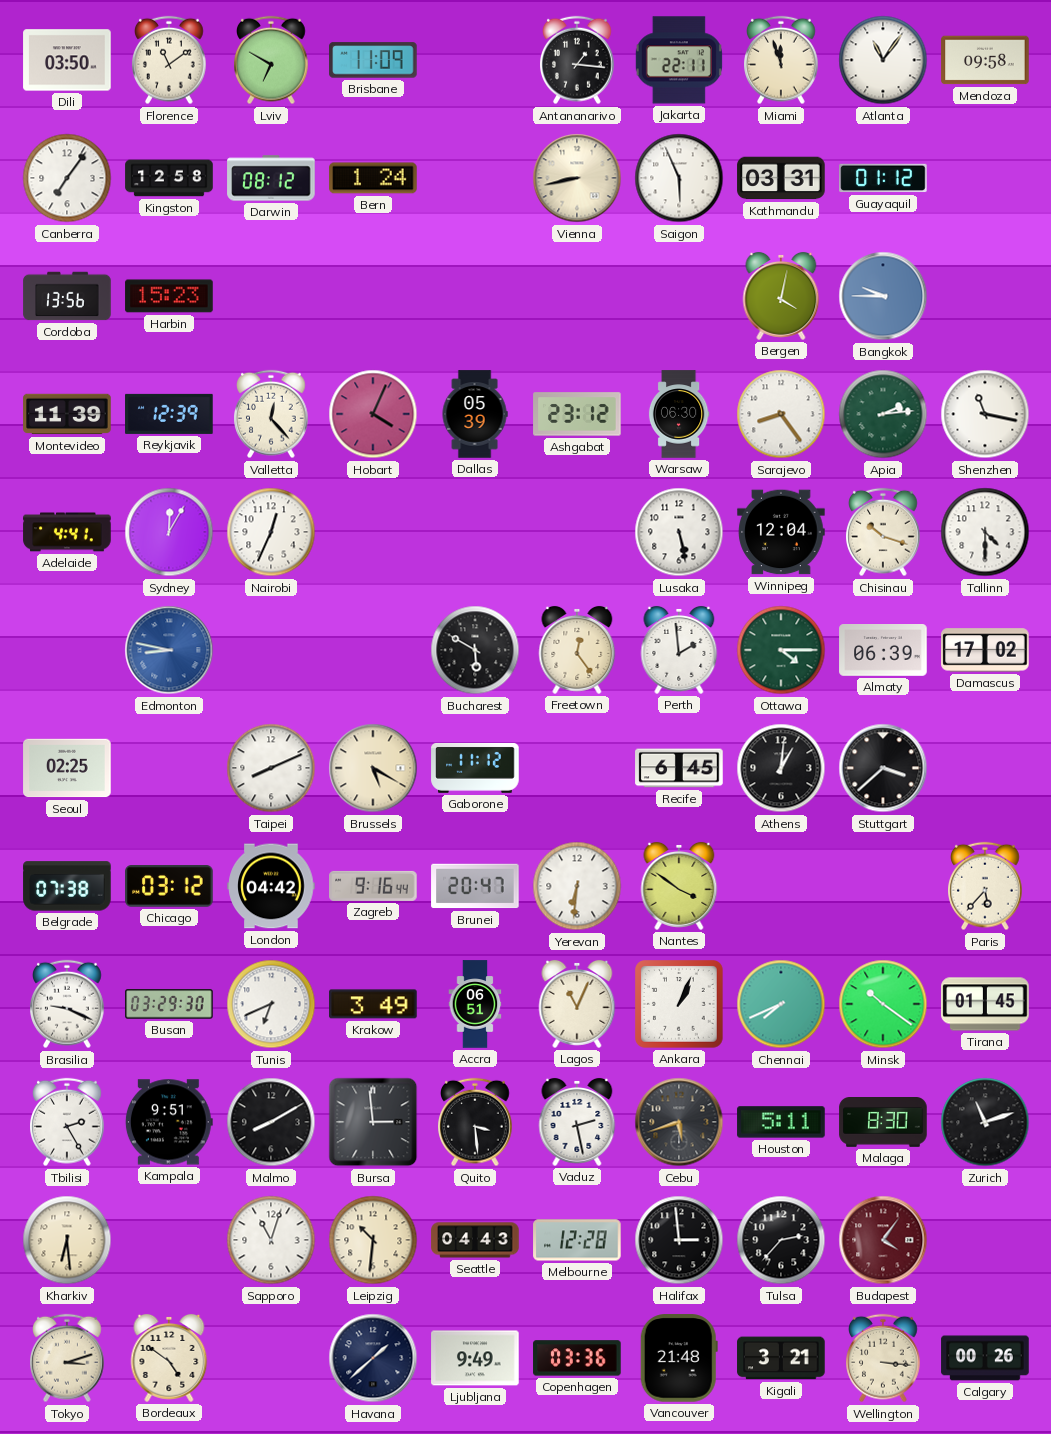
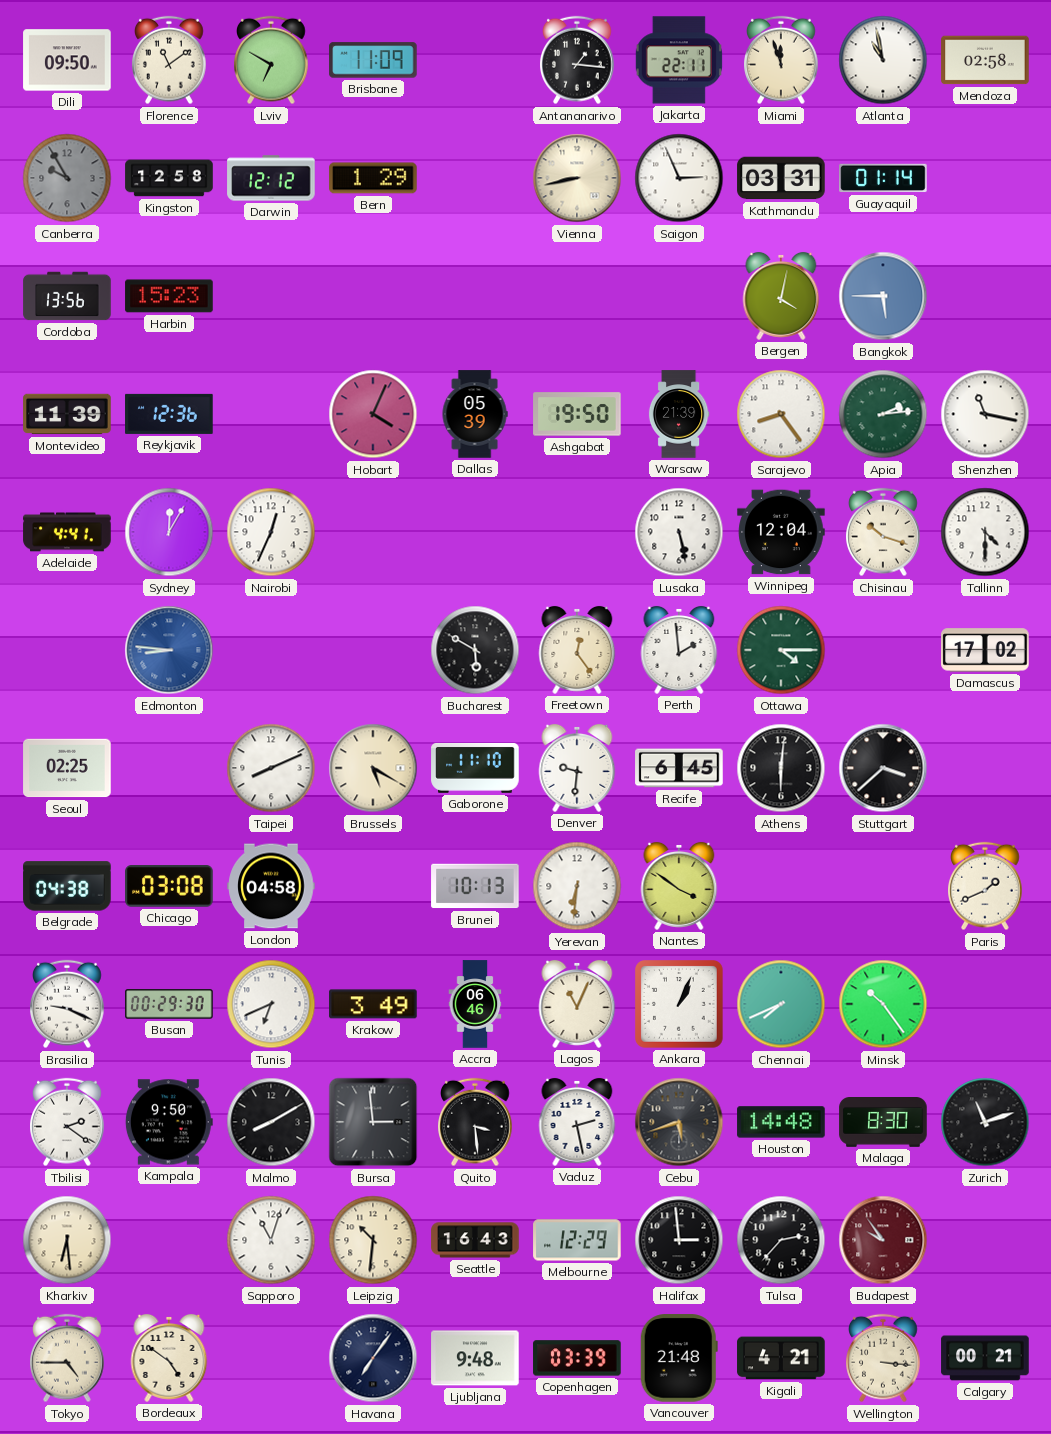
Dili: 03:50 -> 09:50 (67, 60)
Atlanta: 11:06 -> 10:58 (883, 60)
Mendoza: 09:58 -> 02:58 (985, 60)
Canberra: 7:06 -> 9:55 (67, 178)
Canberra dial: white -> grey (67, 178)
Darwin: 08:12 -> 12:12 (271, 178)
Bern: 1:24 -> 1:29 (373, 178)
Saigon: 5:56 -> 2:56 (679, 178)
Guayaquil: 01:12 -> 01:14 (883, 178)
Bangkok: 9:45 -> 5:45 (883, 296)
Reykjavik: 12:39 -> 12:36 (169, 414)
Valletta: 12:23 -> none (272, 414)
Ashgabat: 23:12 -> 19:50 (577, 414)
Warsaw: 06:30 -> 21:39 (679, 414)
Edmonton: 8:47 -> 8:46 (169, 650)
Almaty: 06:39 -> none (883, 651)
Gaborone: 11:12 -> 11:10 (475, 768)
Denver: none -> 9:31 (577, 768)
Athens: 1:01 -> 6:01 (781, 768)
Belgrade: 07:38 -> 04:38 (67, 886)
Chicago: 03:12 -> 03:08 (169, 886)
London: 04:42 -> 04:58 (271, 886)
Zagreb: 9:16 -> none (373, 886)
Brunei: 20:47 -> 10:13 (475, 886)
Paris: 5:37 -> 1:41 (986, 886)
Busan: 03:29 -> 00:29 (169, 1004)
Accra: 06:51 -> 06:46 (475, 1004)
Minsk: 10:21 -> 10:24 (883, 1004)
Tirana: 01:45 -> none (985, 1004)
Tbilisi: 2:25 -> 2:21 (68, 1122)
Kampala: 9:51 -> 9:50 (169, 1122)
Houston: 5:11 -> 14:48 (781, 1122)
Seattle: 04:43 -> 16:43 (475, 1240)
Melbourne: 12:28 -> 12:29 (577, 1240)
Budapest: 4:06 -> 9:54 (883, 1240)
Tokyo: 3:12 -> 4:45 (68, 1358)
Havana: 1:38 -> 7:06 (373, 1358)
Ljubljana: 9:49 -> 9:48 (475, 1358)
Copenhagen: 03:36 -> 03:39 (577, 1358)
Kigali: 3:21 -> 4:21 (781, 1358)
Calgary: 00:26 -> 00:21 (985, 1358)
